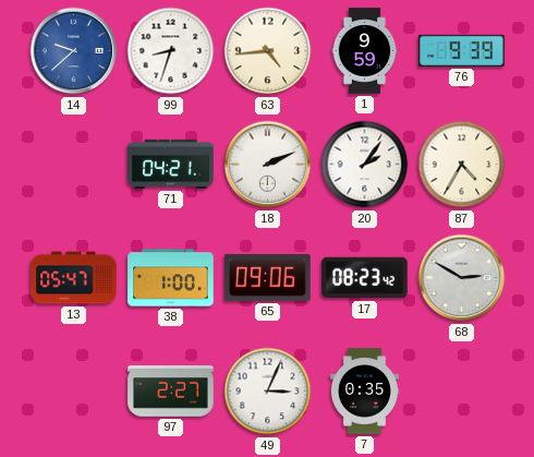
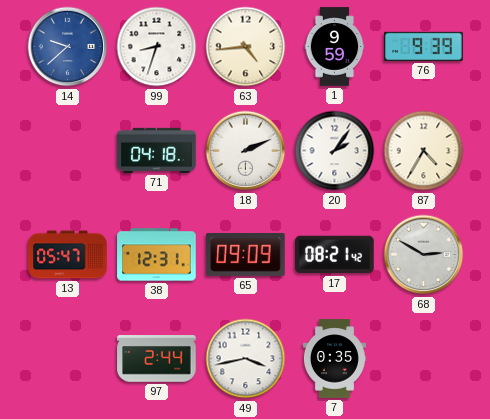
71: 04:21 -> 04:18 (157, 150)
38: 1:00 -> 12:31 (157, 255)
65: 09:06 -> 09:09 (246, 254)
17: 08:23 -> 08:21 (335, 255)
97: 2:27 -> 2:44 (157, 359)
49: 3:04 -> 3:43 (246, 359)
